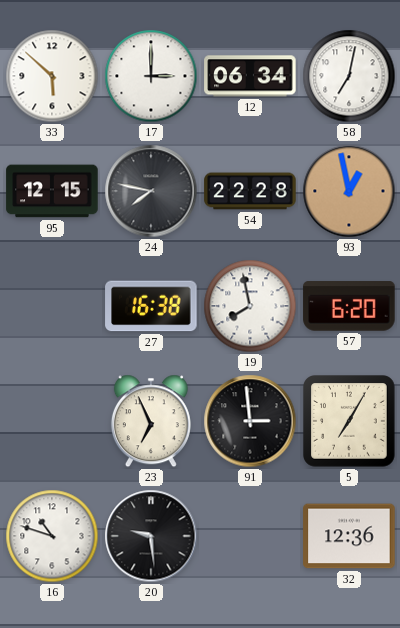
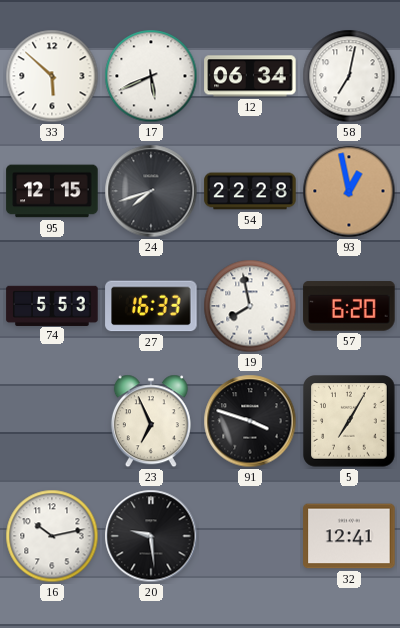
17: 3:00 -> 5:41 (151, 76)
24: 7:47 -> 7:42 (151, 191)
74: none -> 5:53 (52, 305)
27: 16:38 -> 16:33 (151, 306)
91: 2:59 -> 3:48 (250, 421)
16: 10:48 -> 10:13 (52, 536)
32: 12:36 -> 12:41 (349, 536)
